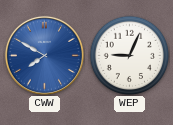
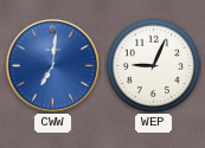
CWW: 7:50 -> 7:01 (52, 65)
